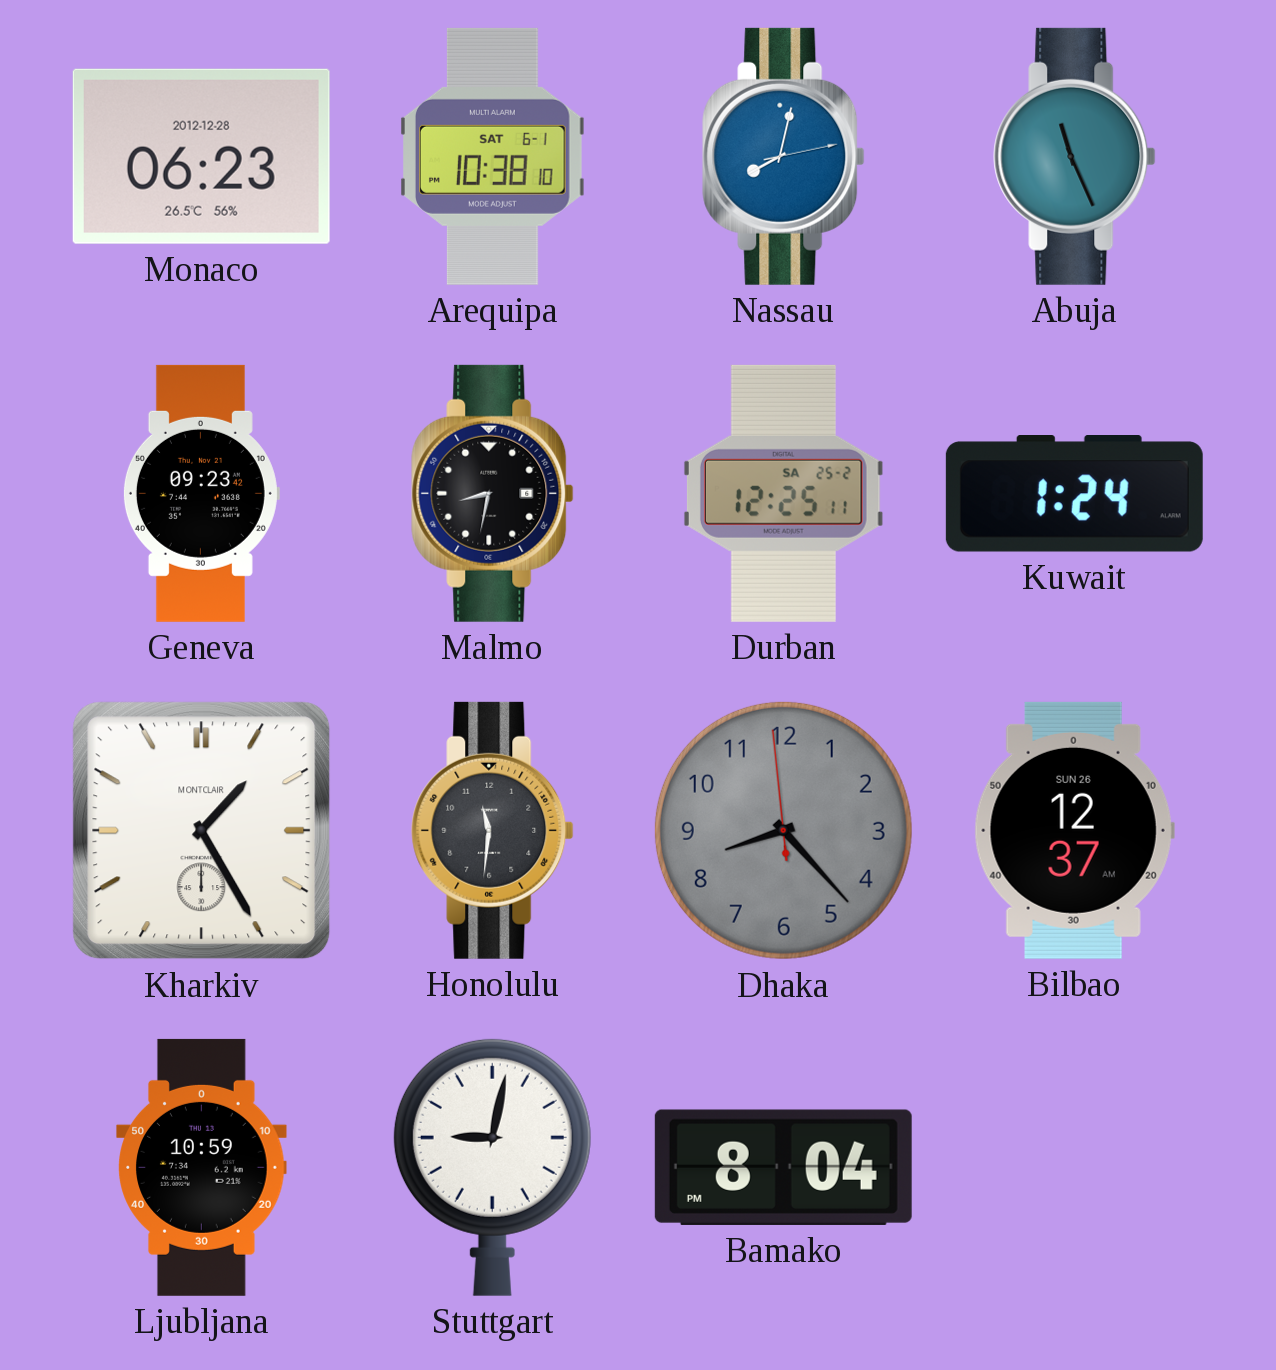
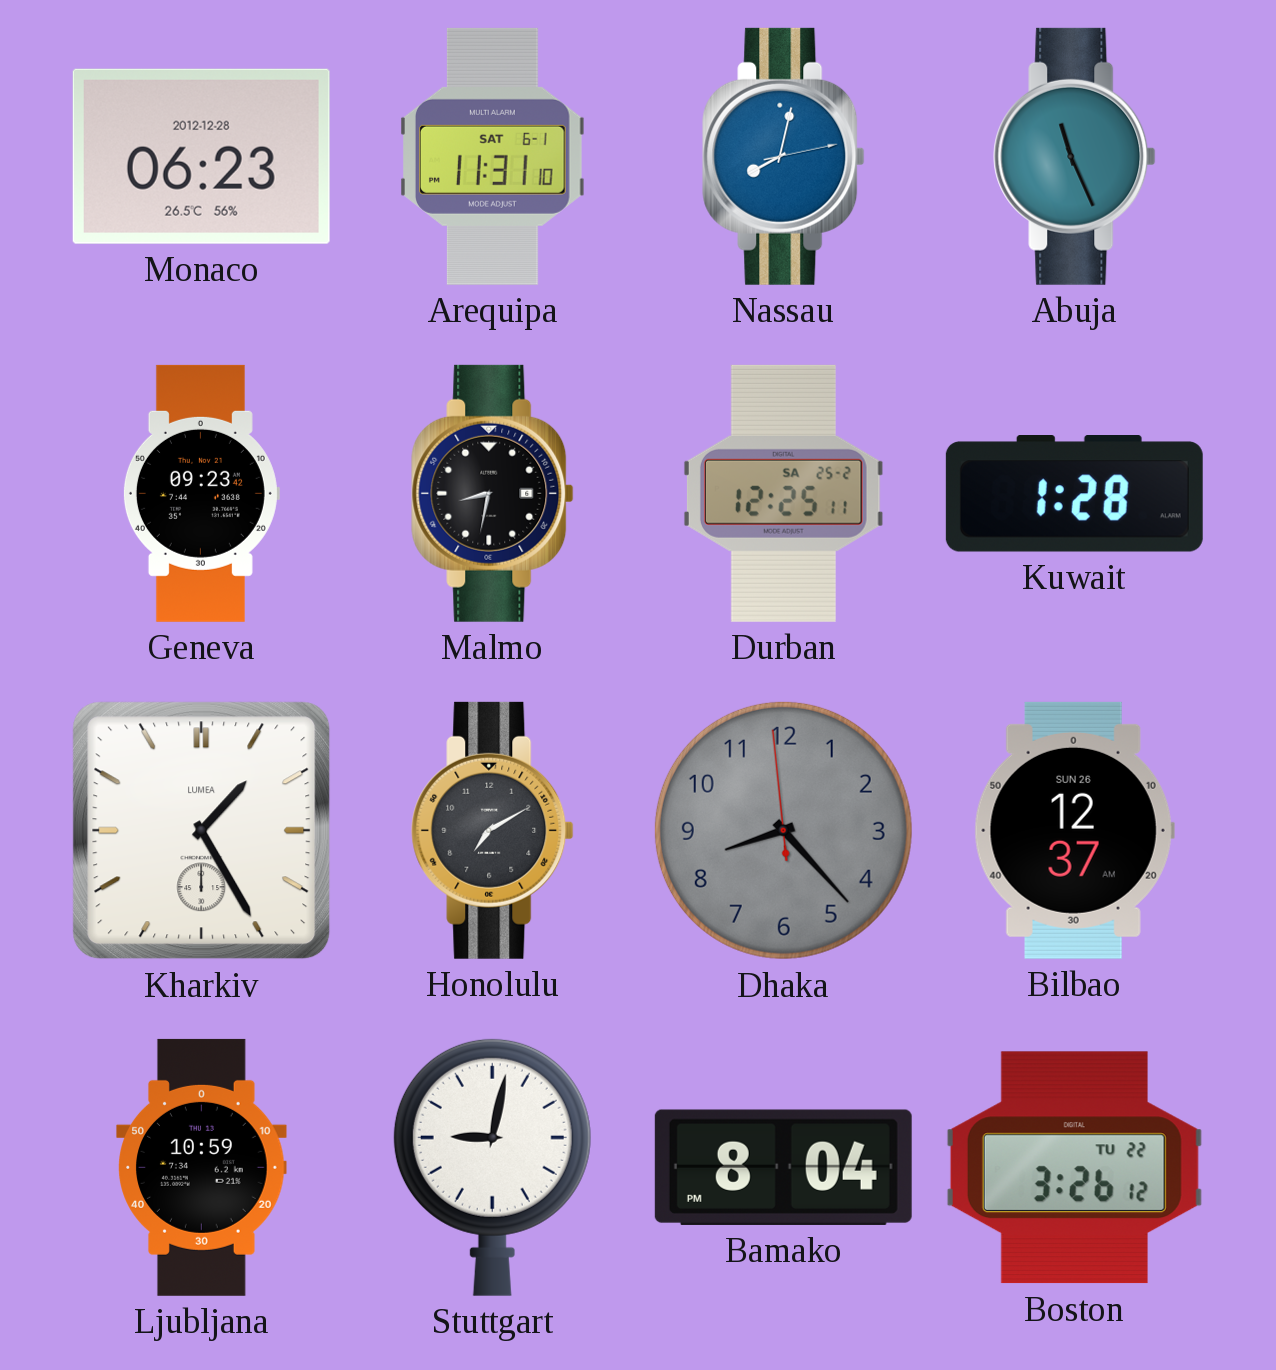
Arequipa: 10:38 -> 11:31 (493, 156)
Kuwait: 1:24 -> 1:28 (1074, 494)
Kharkiv brand: MONTCLAIR -> LUMEA (202, 831)
Honolulu: 11:31 -> 7:10 (493, 830)
Boston: none -> 3:26 (1074, 1168)
